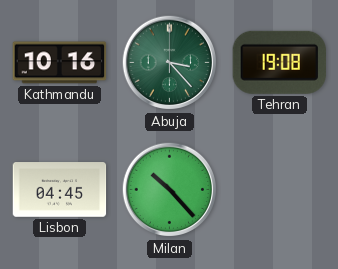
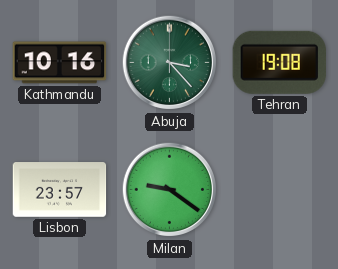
Lisbon: 04:45 -> 23:57 (60, 190)
Milan: 10:23 -> 9:21 (170, 190)
